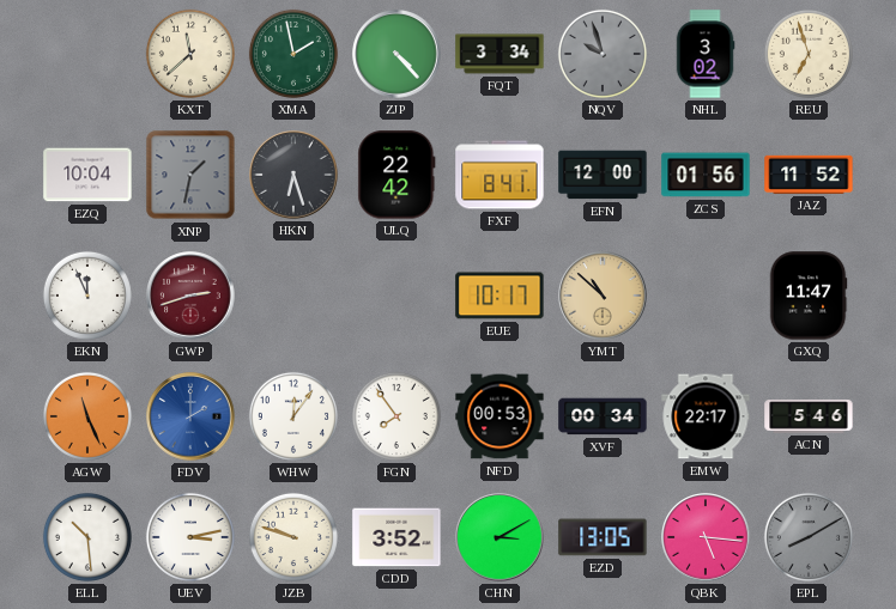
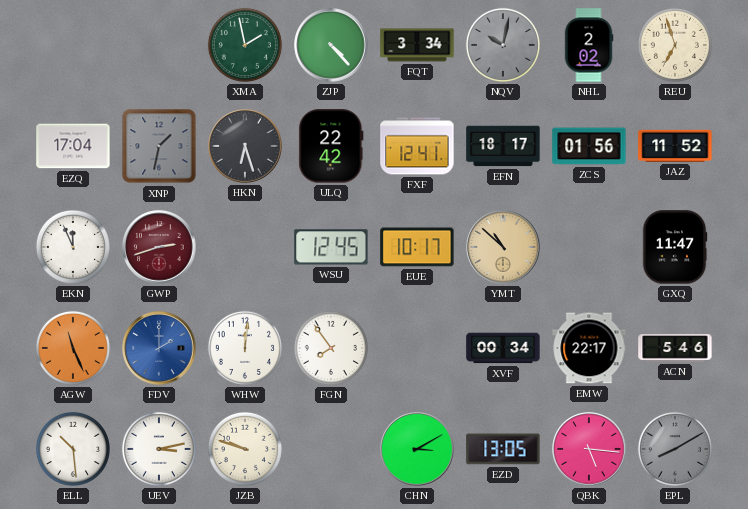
KXT: 11:38 -> none (190, 54)
NQV: 9:57 -> 10:02 (503, 45)
NHL: 3:02 -> 2:02 (589, 45)
EZQ: 10:04 -> 17:04 (73, 146)
FXF: 8:41 -> 12:41 (417, 146)
EFN: 12:00 -> 18:17 (503, 146)
WSU: none -> 12:45 (331, 247)
WHW: 12:06 -> 12:01 (245, 348)
NFD: 00:53 -> none (500, 416)
CDD: 3:52 -> none (396, 537)
